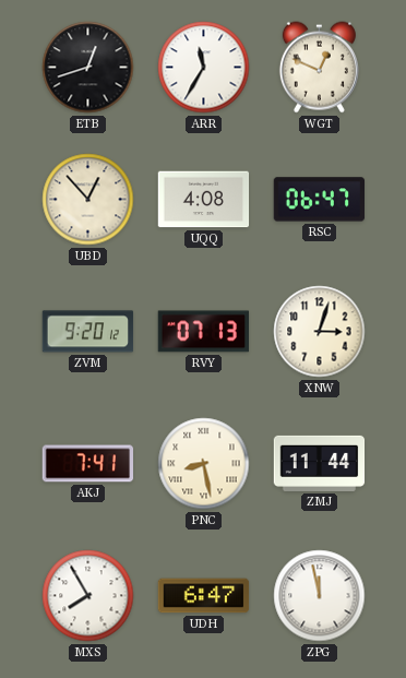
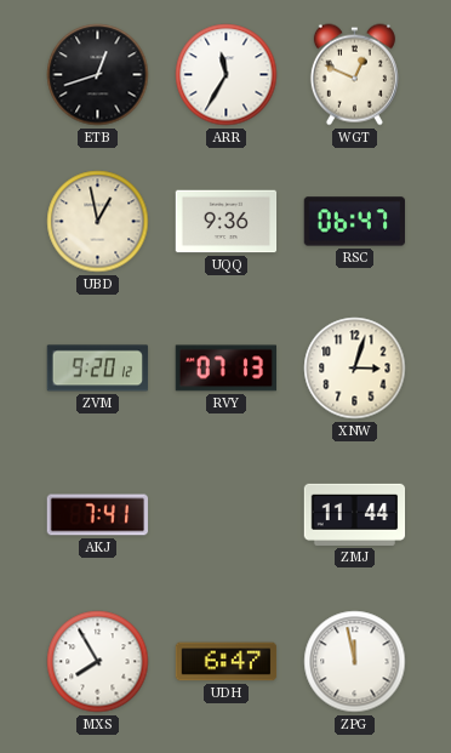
UBD: 12:53 -> 12:58 (98, 222)
UQQ: 4:08 -> 9:36 (227, 222)
PNC: 8:28 -> none (204, 464)
